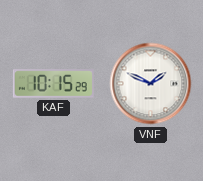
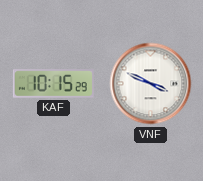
VNF: 1:49 -> 3:49 (151, 84)
